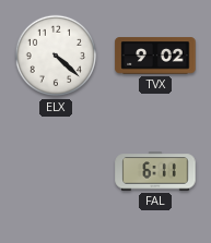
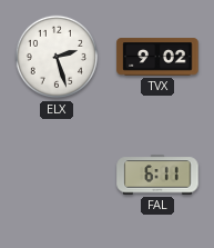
ELX: 4:22 -> 2:27 (57, 57)
